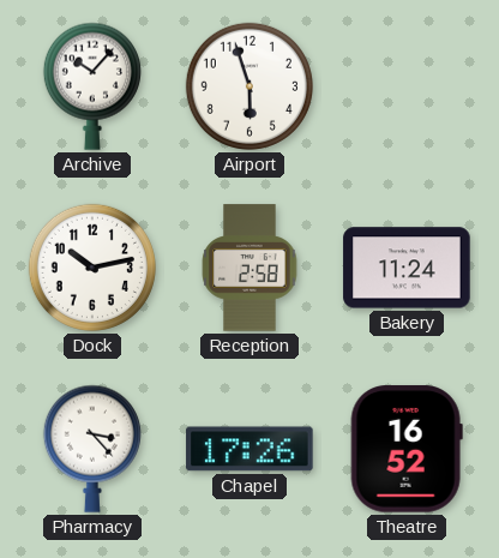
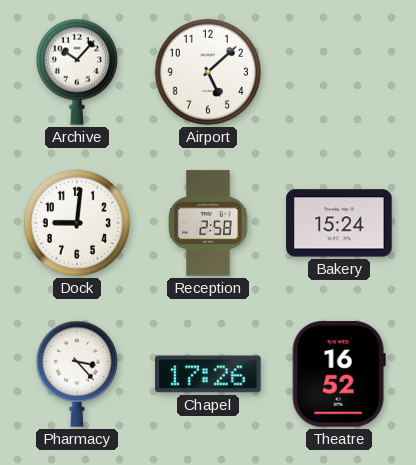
Airport: 5:57 -> 5:08 (208, 72)
Dock: 10:13 -> 9:01 (77, 223)
Bakery: 11:24 -> 15:24 (339, 223)
